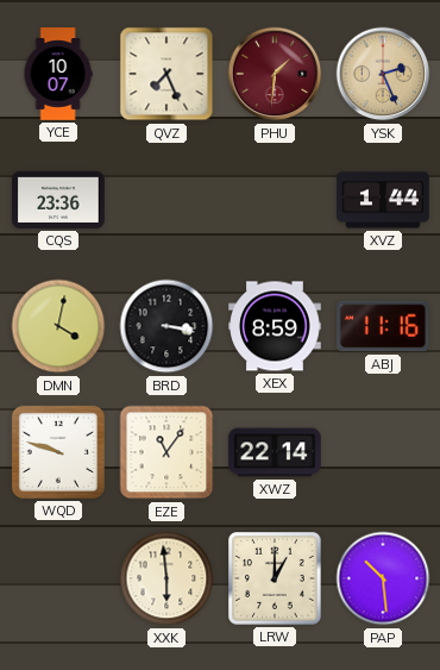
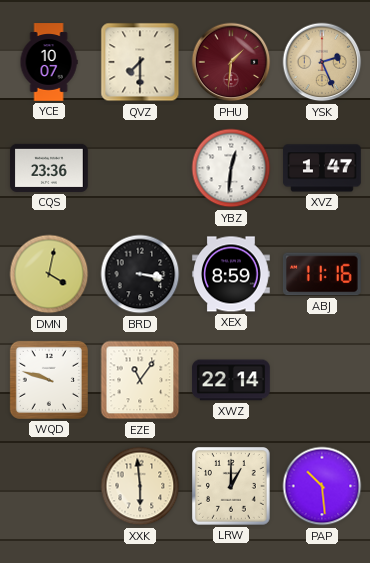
QVZ: 7:26 -> 7:30 (140, 62)
YBZ: none -> 12:31 (231, 168)
XVZ: 1:44 -> 1:47 (322, 168)
